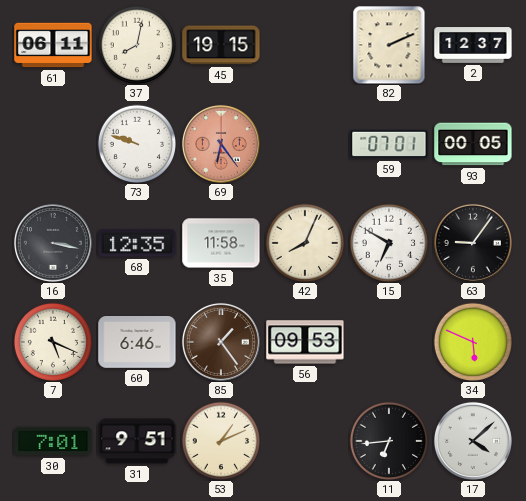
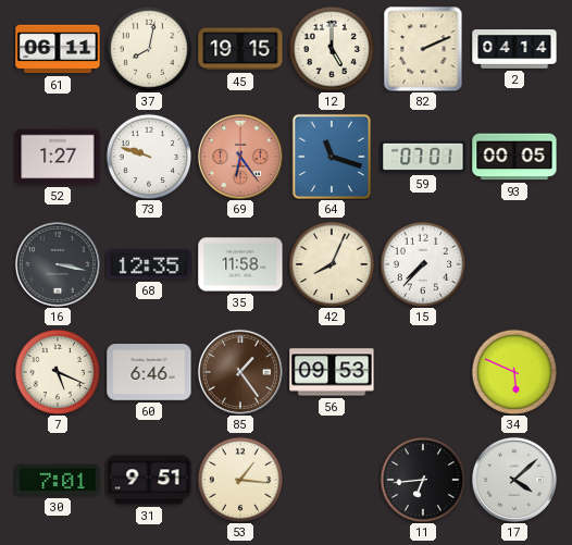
12: none -> 5:00 (331, 48)
2: 12:37 -> 04:14 (514, 49)
52: none -> 1:27 (58, 157)
64: none -> 11:18 (332, 157)
15: 6:50 -> 7:37 (422, 263)
63: 9:06 -> none (473, 243)
53: 1:11 -> 1:16 (239, 479)
